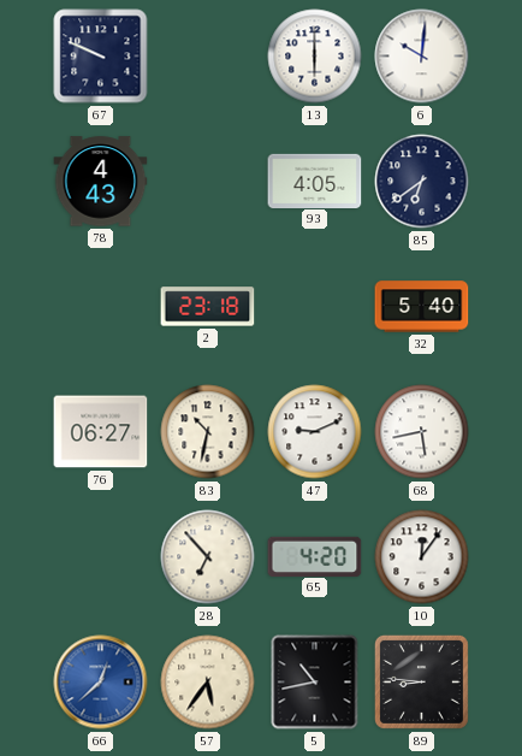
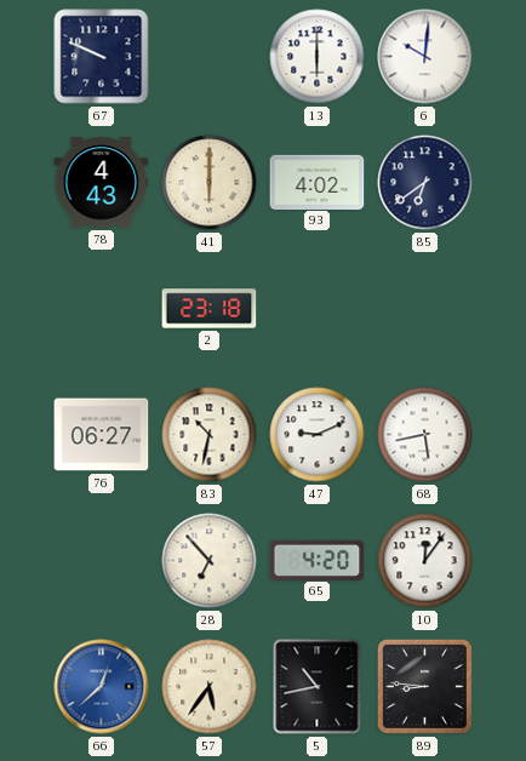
41: none -> 6:00 (210, 183)
93: 4:05 -> 4:02 (318, 182)
32: 5:40 -> none (422, 307)
